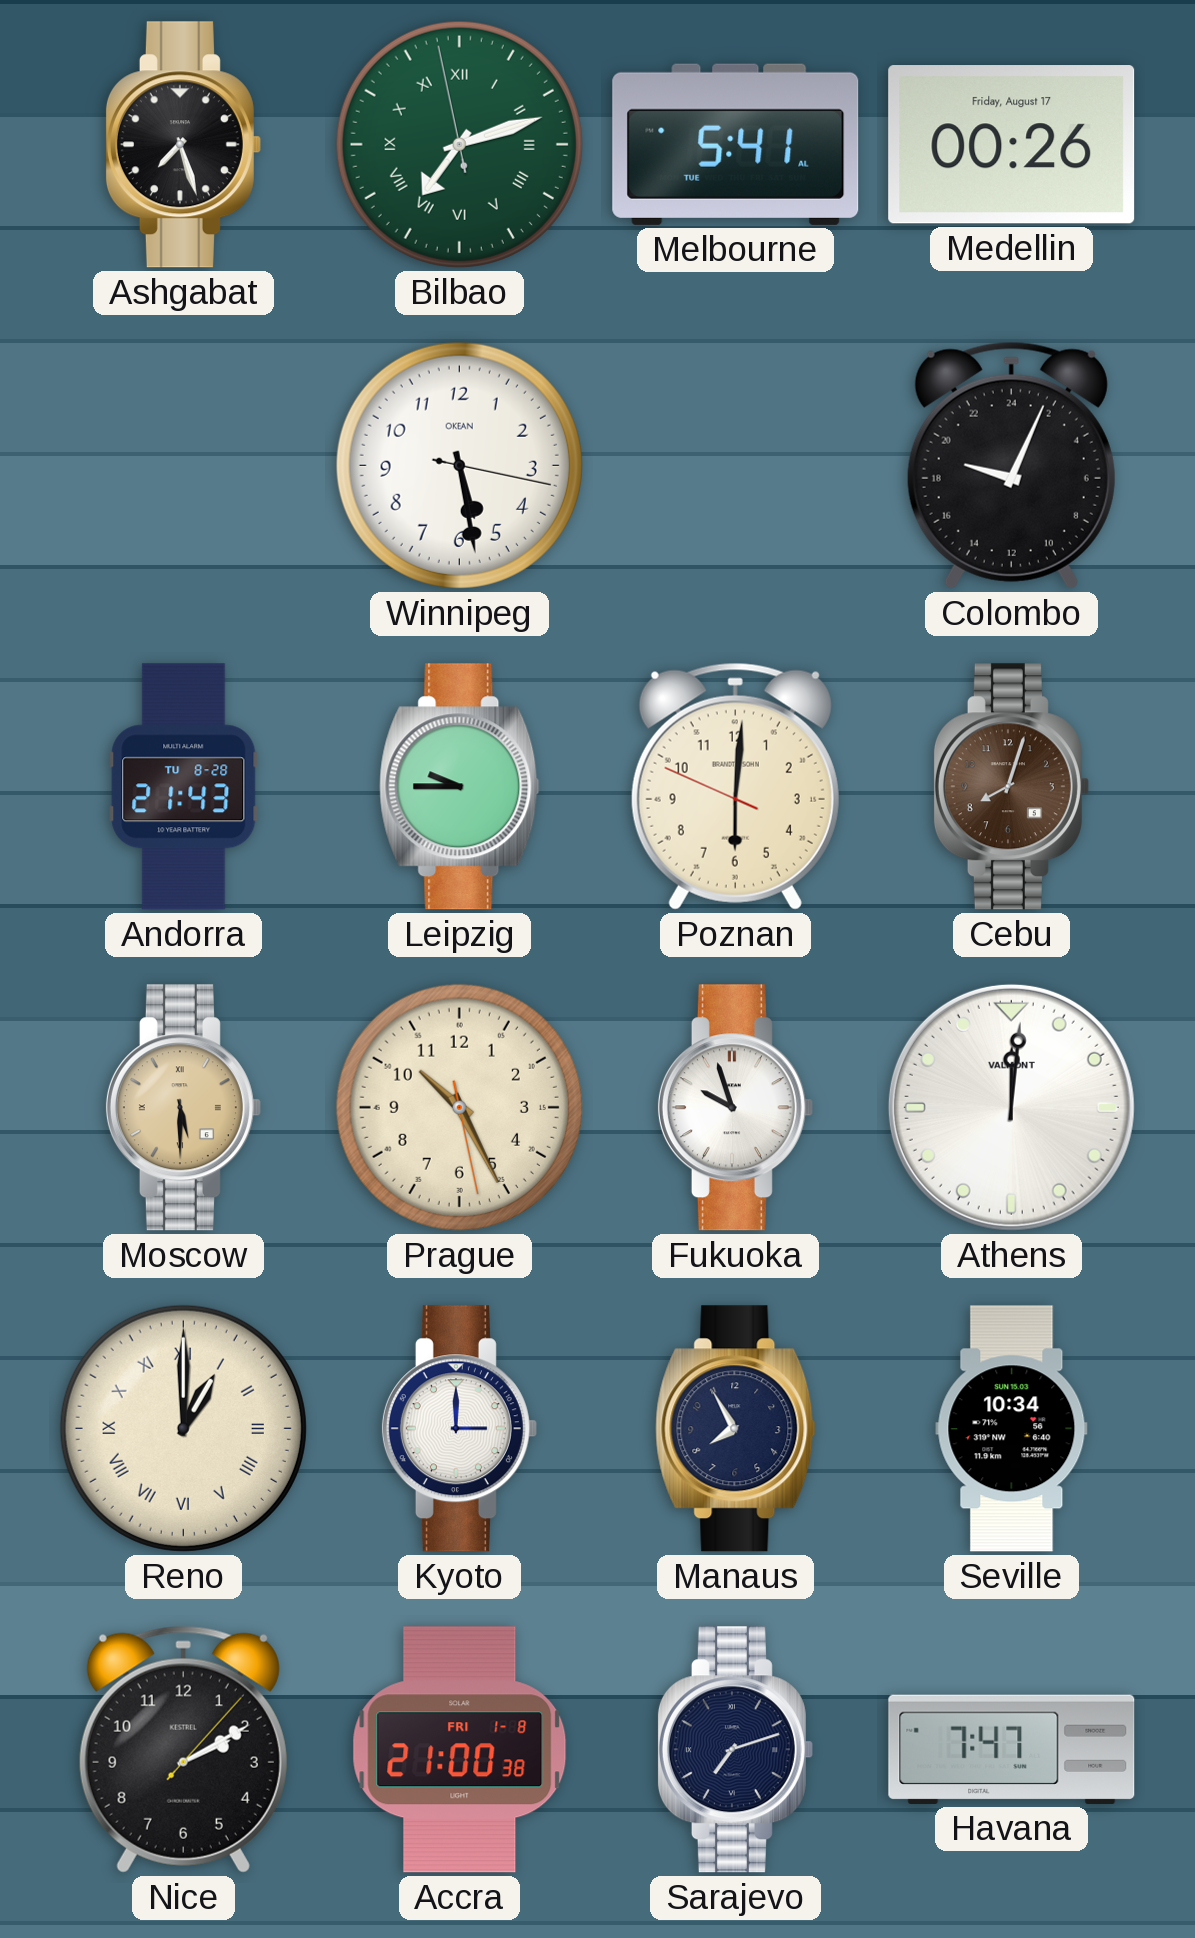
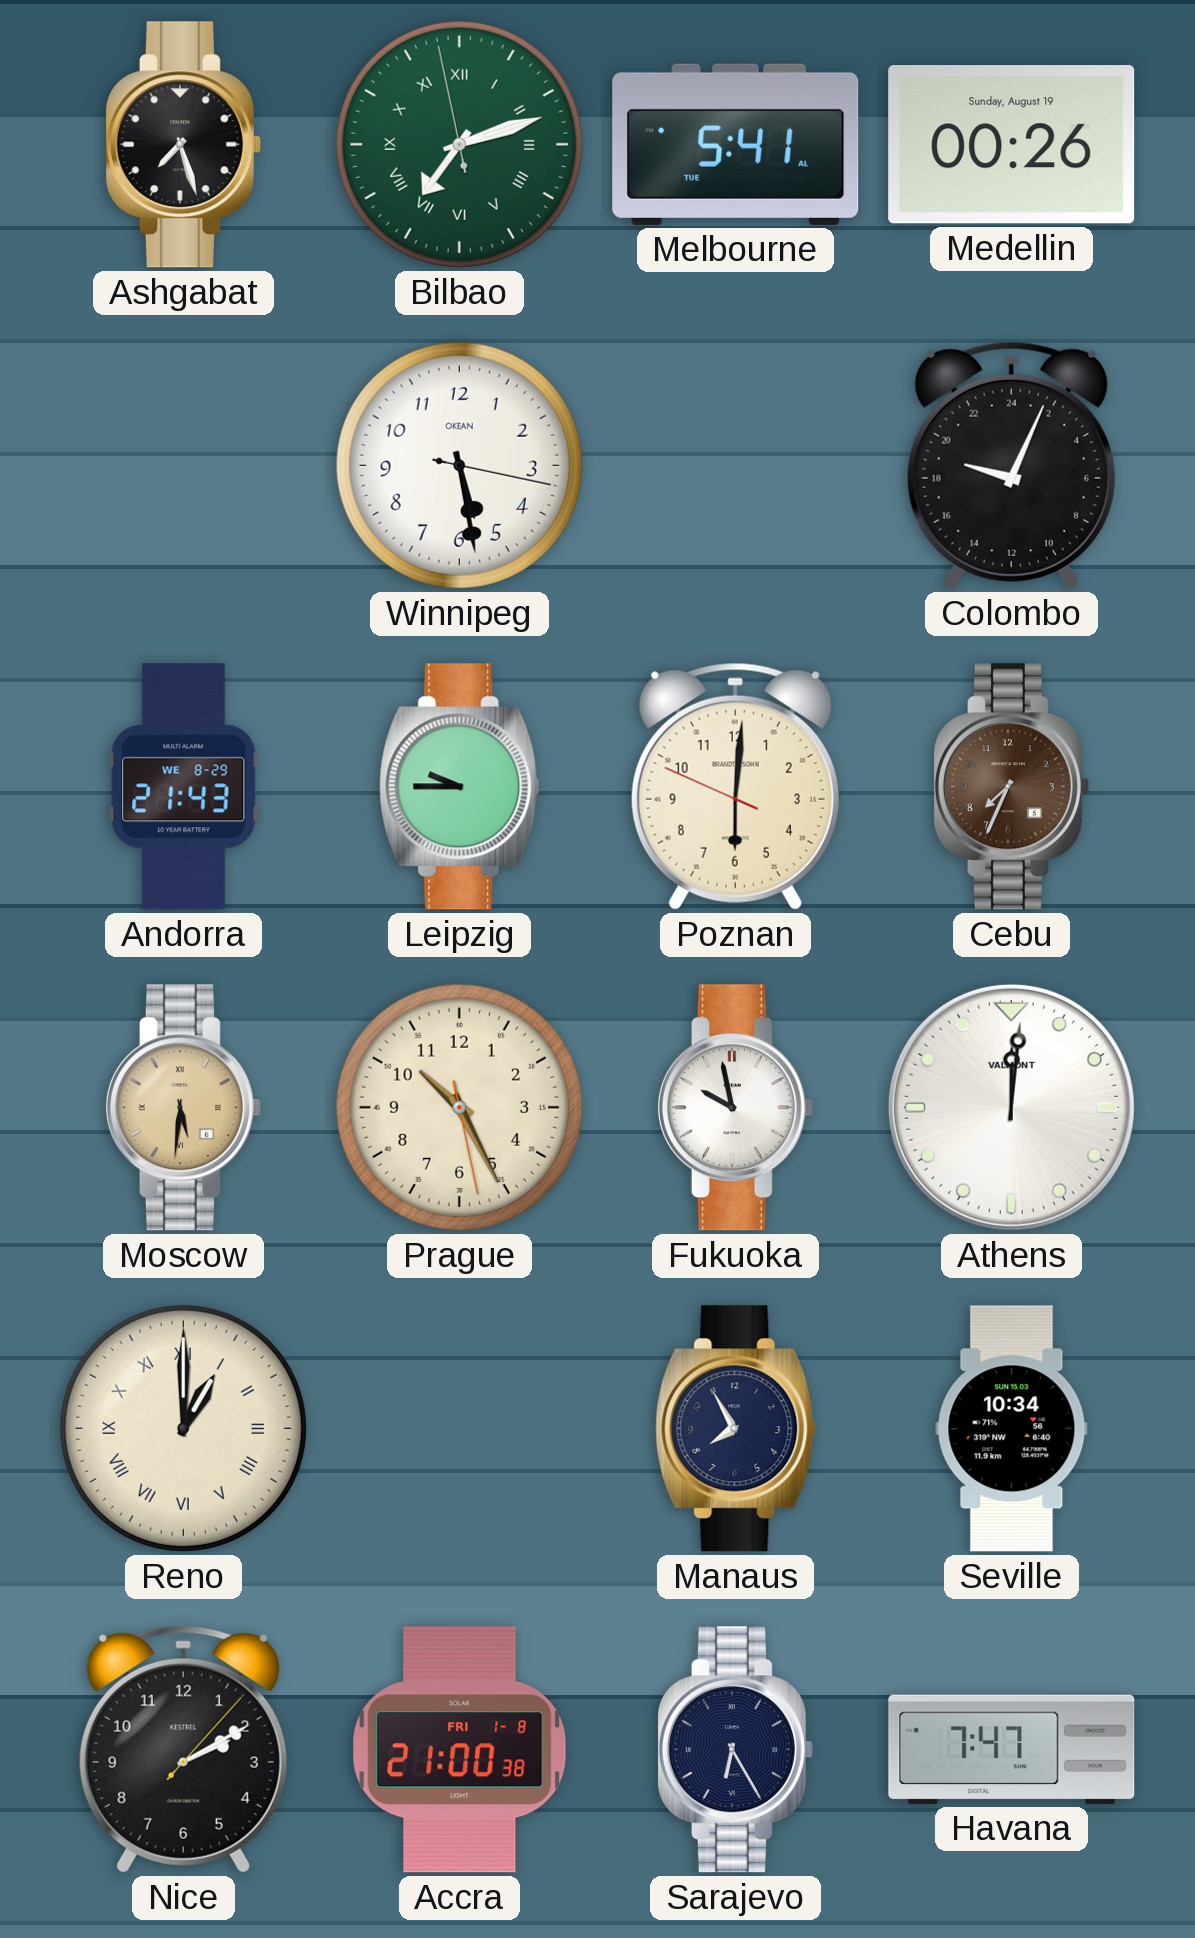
Medellin date: Friday, August 17 -> Sunday, August 19 (1012, 145)
Andorra date: TU 8-28 -> WE 8-29 (184, 787)
Cebu: 8:03 -> 7:34 (1011, 787)
Moscow: 5:30 -> 5:31 (183, 1108)
Fukuoka: 9:57 -> 9:58 (735, 1108)
Kyoto: 3:00 -> none (459, 1429)
Sarajevo: 7:12 -> 6:25 (735, 1750)
